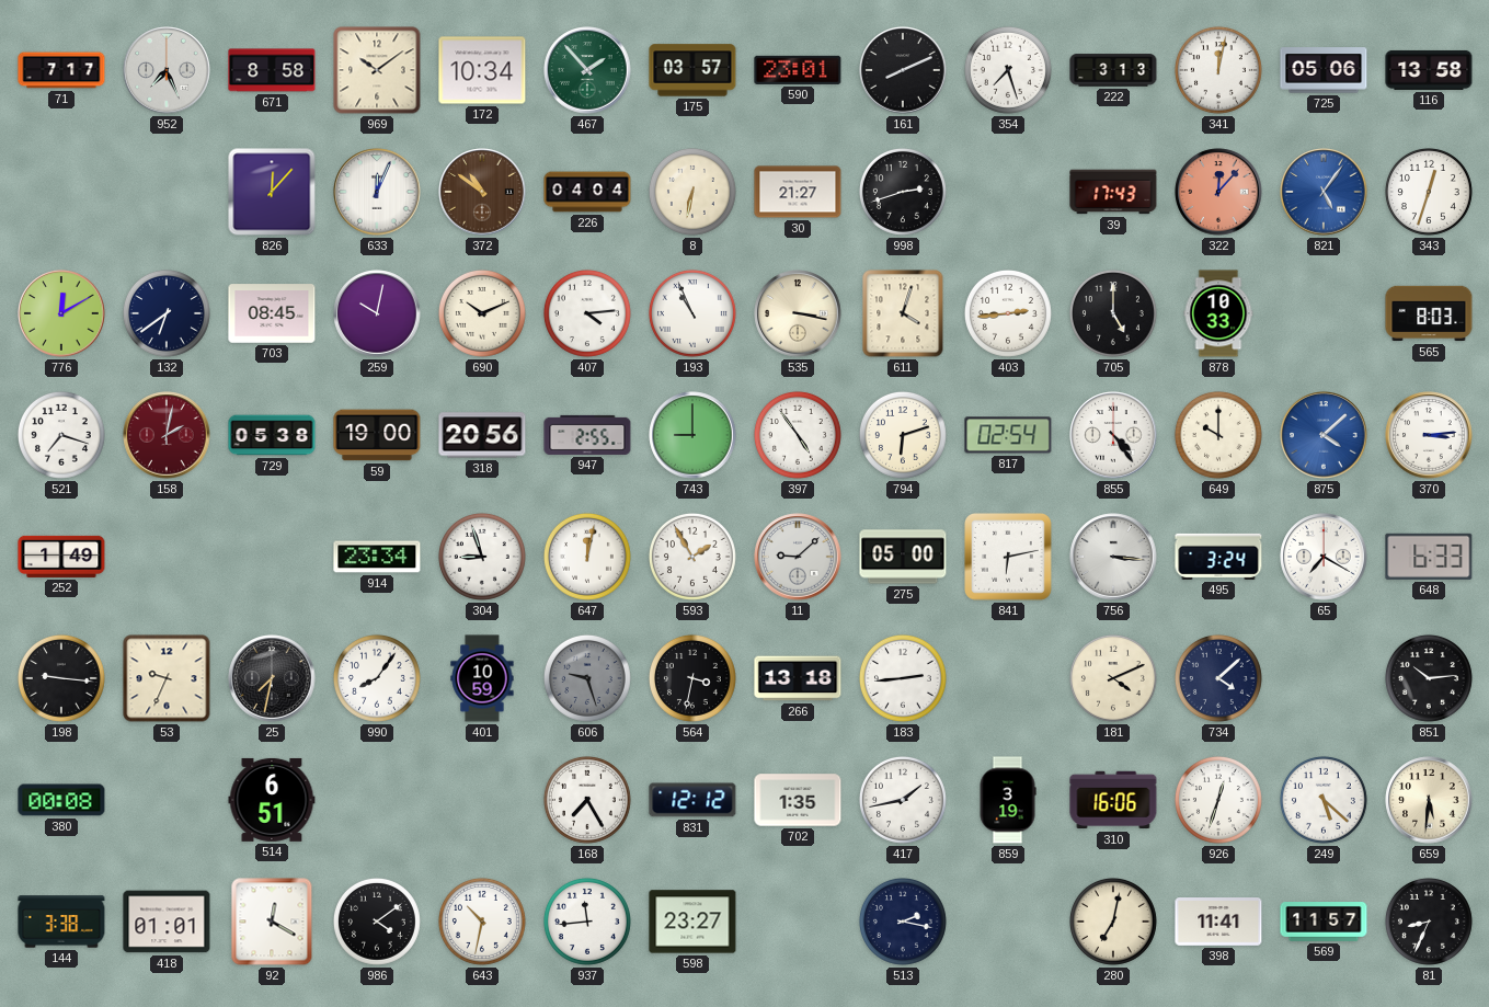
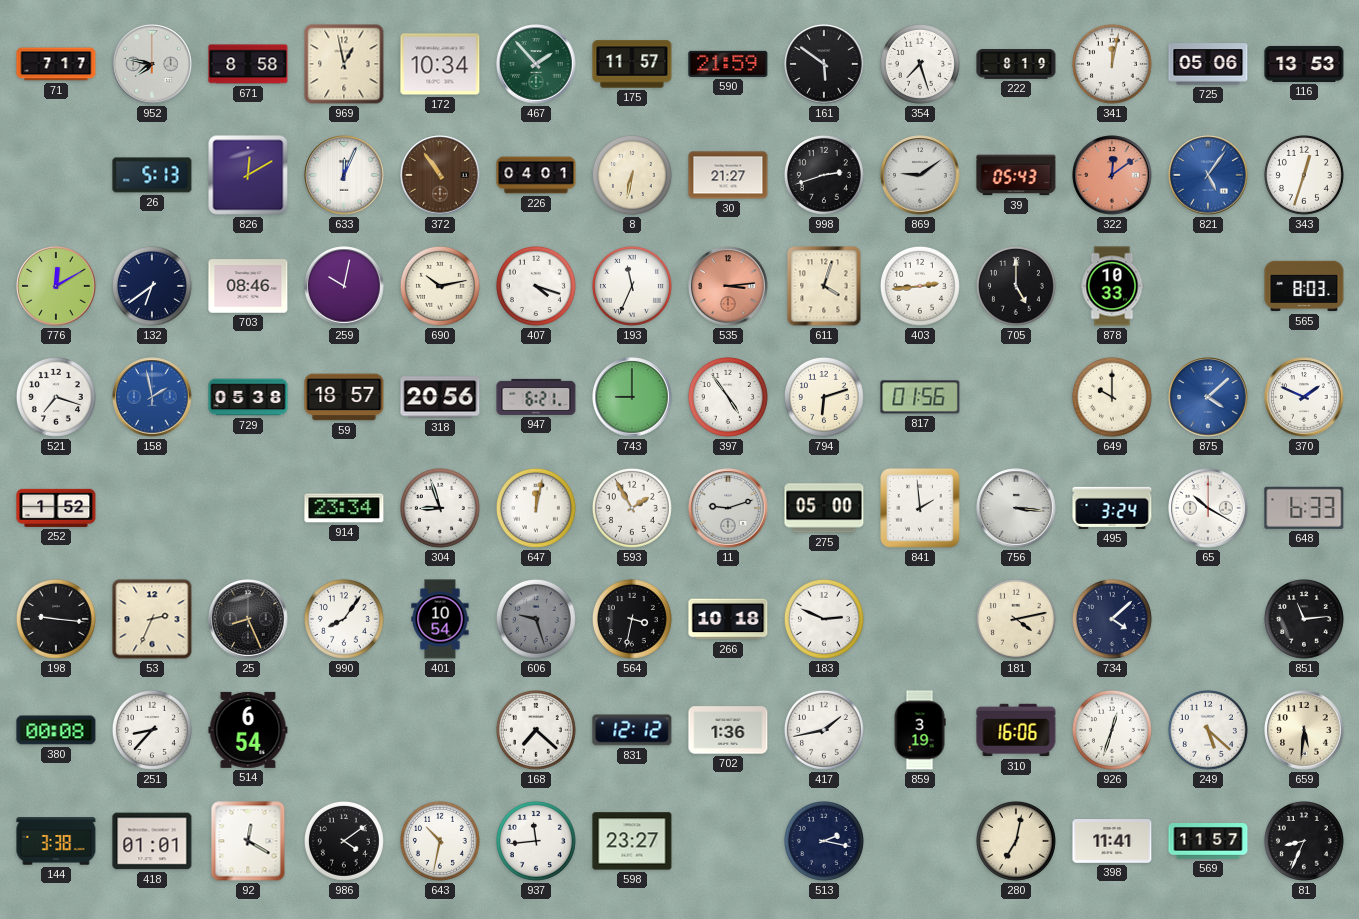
952: 7:26 -> 7:47 (152, 64)
969: 10:09 -> 12:58 (344, 64)
175: 03:57 -> 11:57 (632, 64)
590: 23:01 -> 21:59 (728, 64)
161: 8:11 -> 5:51 (824, 64)
222: 3:13 -> 8:19 (1016, 64)
116: 13:58 -> 13:53 (1304, 64)
26: none -> 5:13 (152, 175)
826: 12:07 -> 12:10 (248, 175)
372: 10:51 -> 10:54 (440, 175)
226: 04:04 -> 04:01 (536, 175)
869: none -> 9:09 (920, 175)
39: 17:43 -> 05:43 (1016, 175)
322: 12:07 -> 12:09 (1112, 175)
703: 08:45 -> 08:46 (248, 286)
690: 10:11 -> 10:13 (440, 286)
407: 4:14 -> 4:18 (536, 286)
193: 10:56 -> 11:34 (632, 286)
535: 3:17 -> 3:14 (728, 286)
535 dial: cream -> salmon (728, 286)
158: 2:02 -> 1:58 (152, 397)
158 dial: burgundy -> blue (152, 397)
59: 19:00 -> 18:57 (344, 397)
947: 2:55 -> 6:21 (536, 397)
817: 02:54 -> 01:56 (920, 397)
855: 4:24 -> none (1113, 435)
370: 3:14 -> 1:49 (1304, 397)
252: 1:49 -> 1:52 (56, 508)
11: 9:08 -> 9:12 (728, 508)
841: 6:13 -> 1:59 (921, 509)
65: 7:20 -> 10:20 (1208, 508)
53: 9:34 -> 2:34 (152, 619)
25: 7:32 -> 8:26 (248, 619)
401: 10:59 -> 10:54 (440, 619)
266: 13:18 -> 10:18 (728, 619)
183: 2:44 -> 2:49 (824, 619)
181: 4:11 -> 4:13 (1016, 619)
851: 10:14 -> 11:14 (1304, 619)
251: none -> 8:37 (152, 730)
514: 6:51 -> 6:54 (248, 730)
168: 7:25 -> 7:22 (536, 730)
702: 1:35 -> 1:36 (728, 730)
